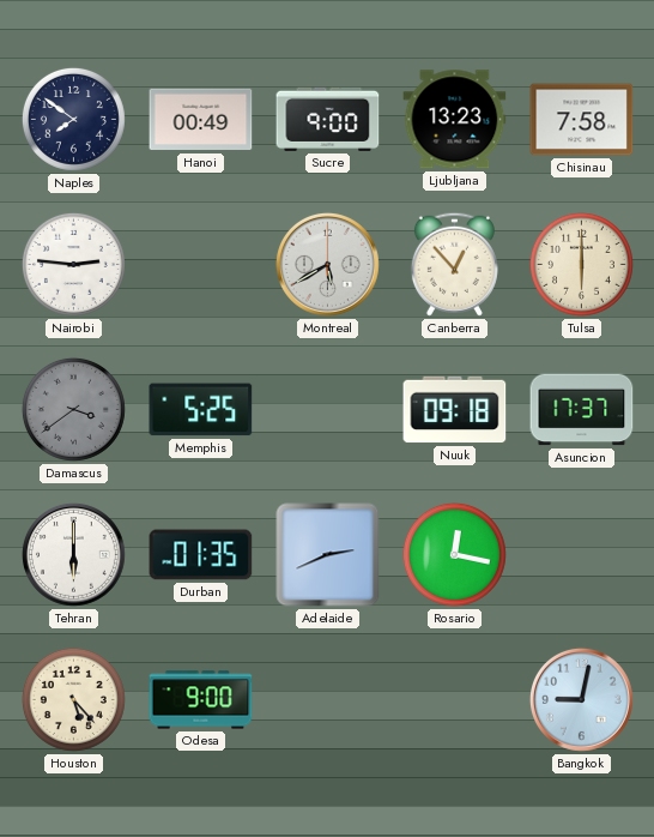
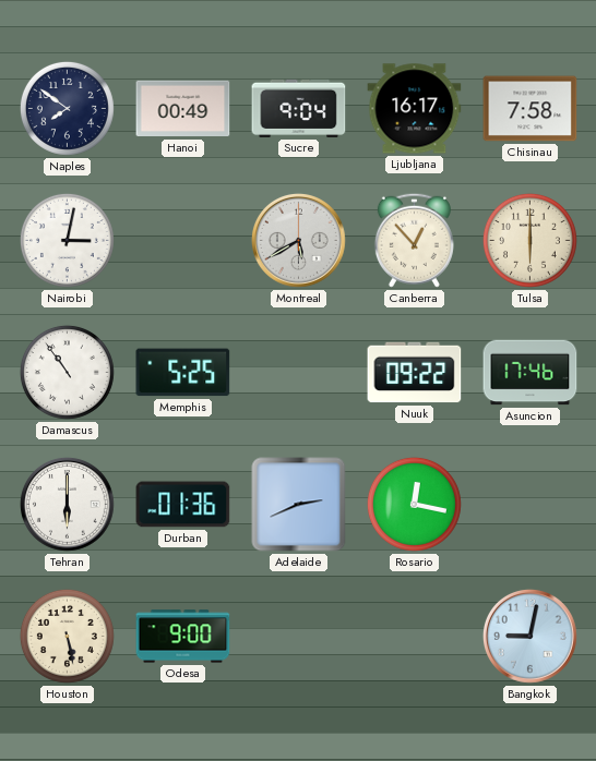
Sucre: 9:00 -> 9:04 (299, 108)
Ljubljana: 13:23 -> 16:17 (415, 109)
Nairobi: 2:46 -> 3:02 (67, 240)
Damascus: 3:39 -> 10:54 (67, 372)
Damascus dial: grey -> white (67, 372)
Nuuk: 09:18 -> 09:22 (415, 373)
Asuncion: 17:37 -> 17:46 (531, 373)
Durban: 01:35 -> 01:36 (183, 505)
Houston: 5:23 -> 5:28 (67, 636)
